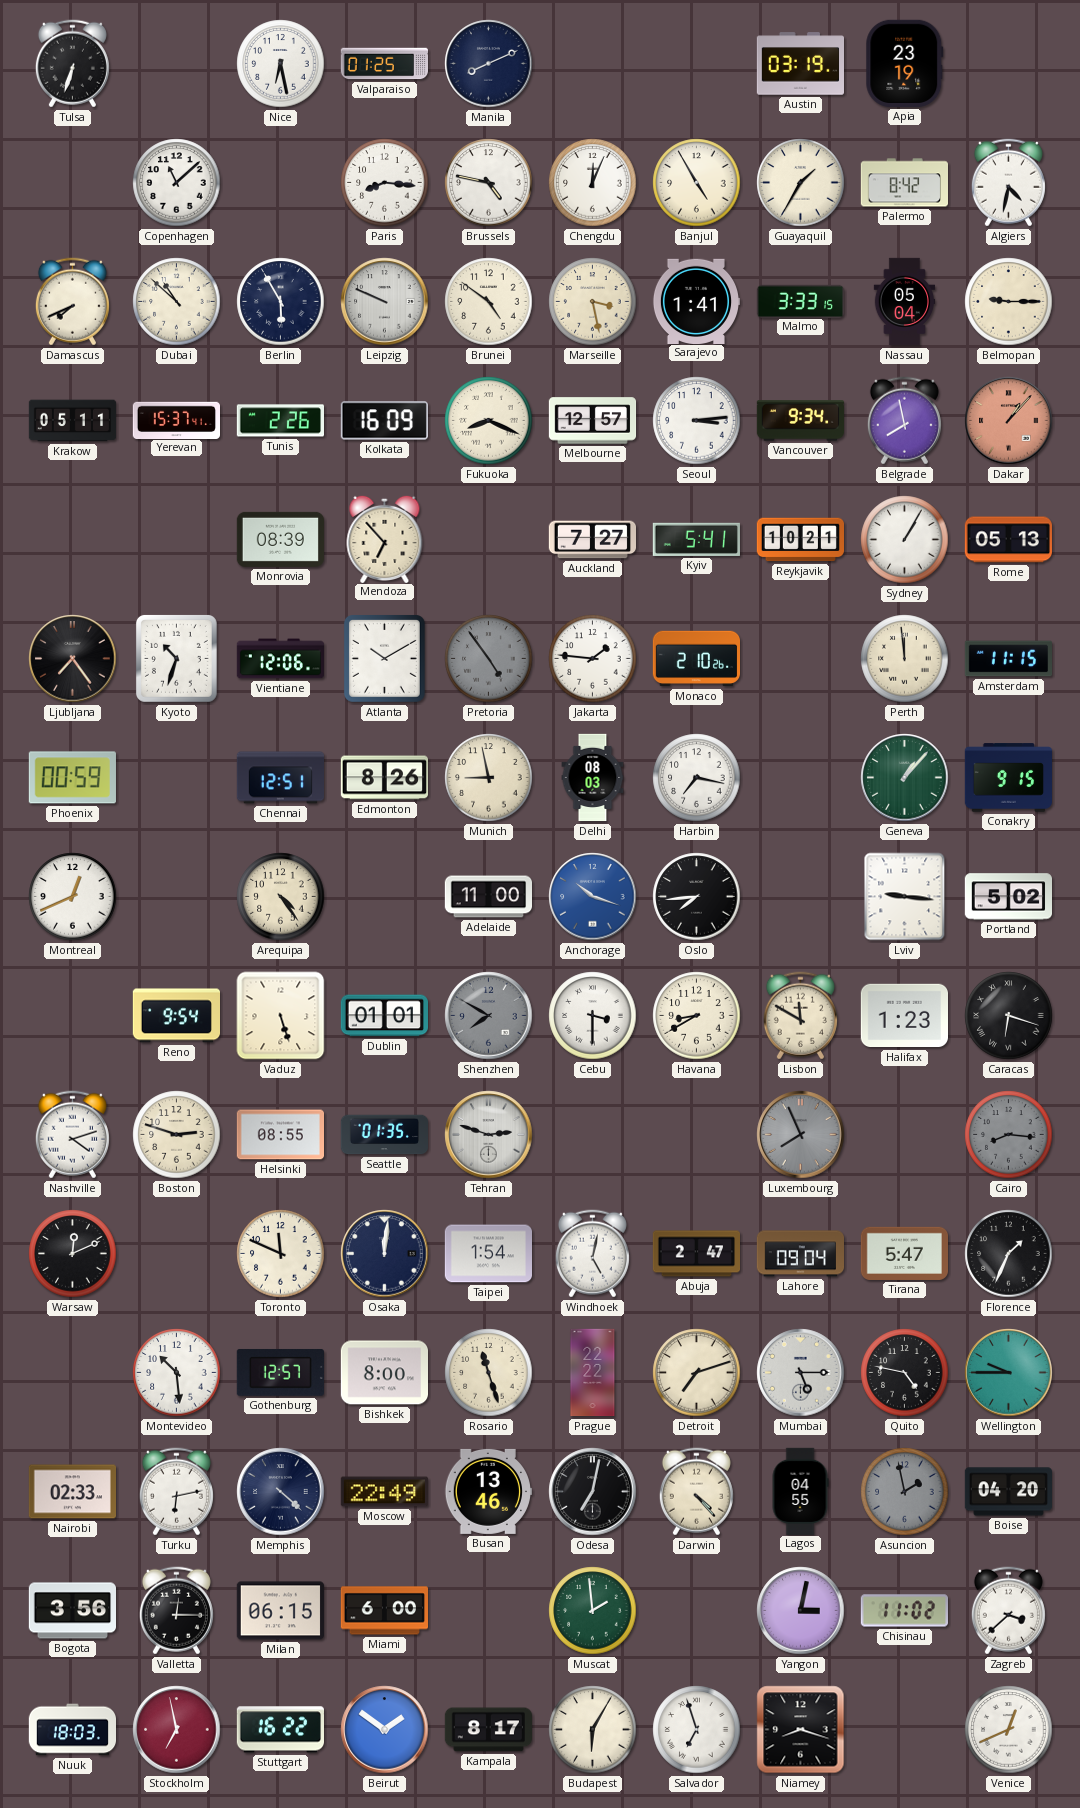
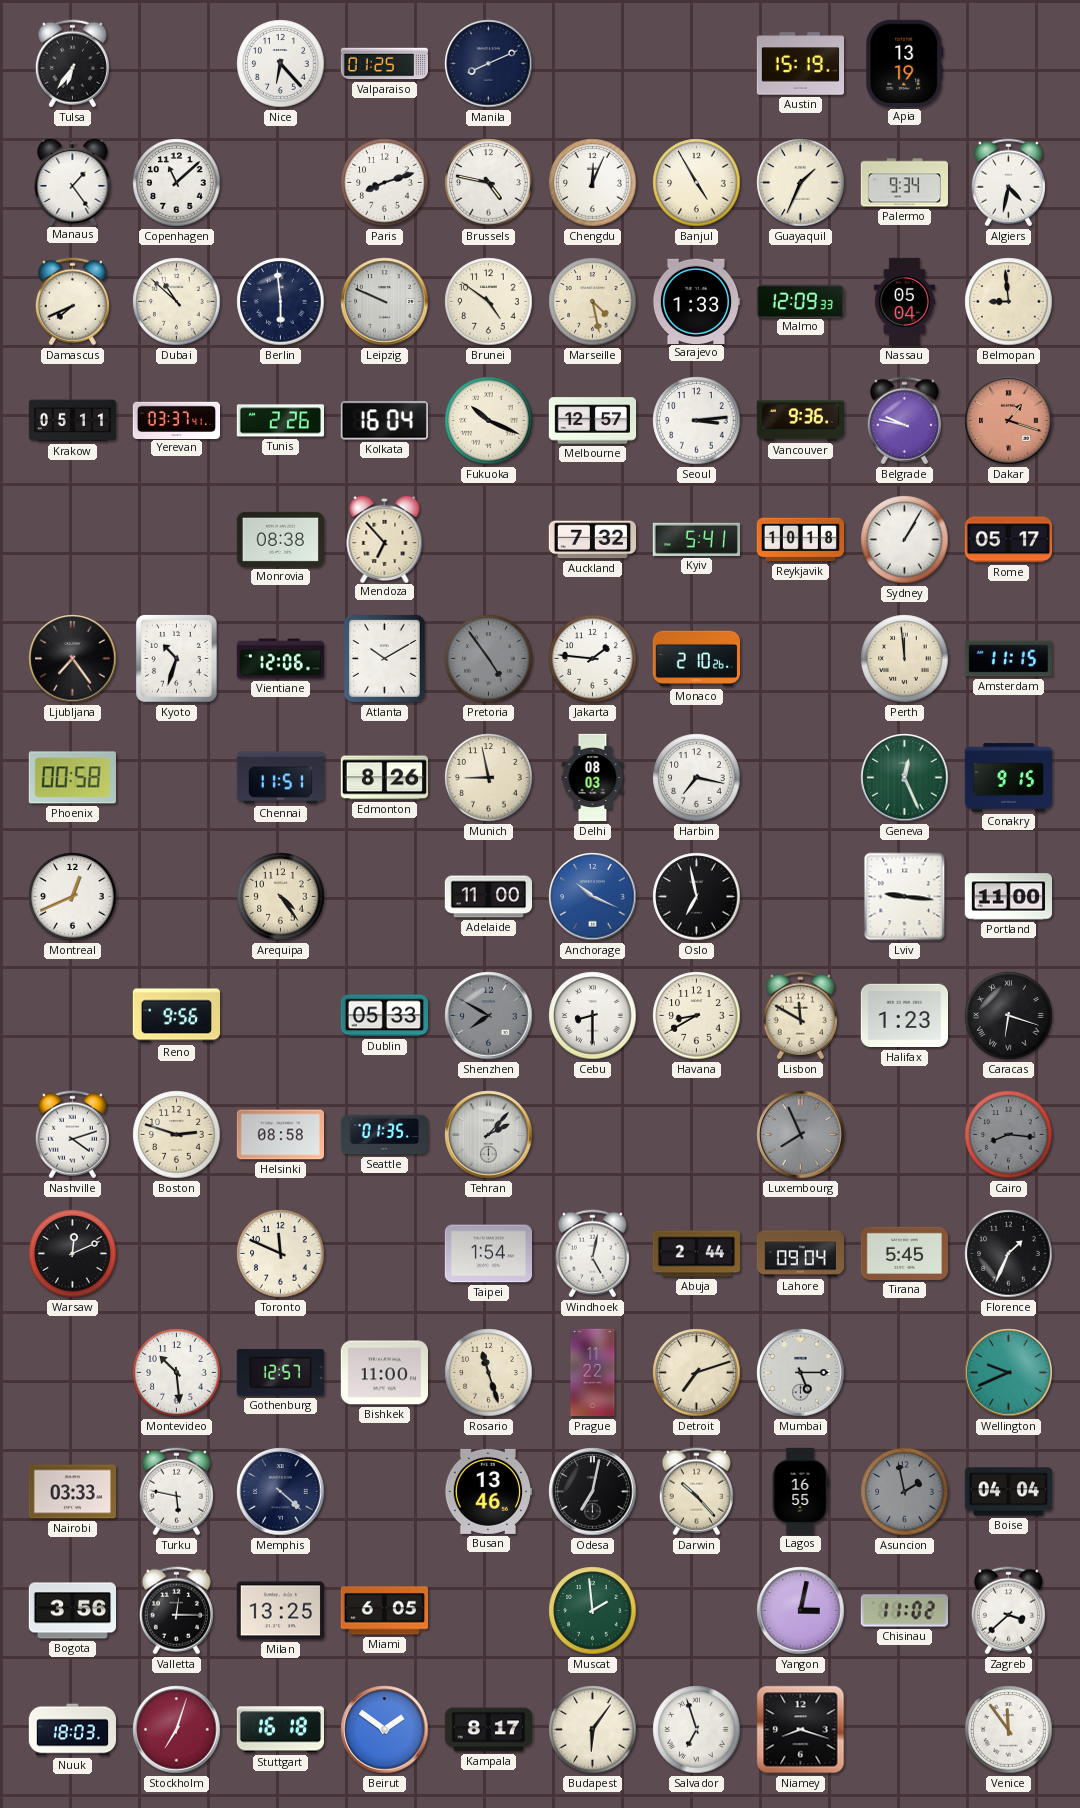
Tulsa: 6:33 -> 6:36 (72, 64)
Nice: 6:28 -> 6:23 (281, 64)
Austin: 03:19 -> 15:19 (800, 64)
Apia: 23:19 -> 13:19 (905, 63)
Manaus: none -> 1:24 (73, 181)
Paris: 8:16 -> 8:12 (385, 183)
Guayaquil: 1:35 -> 1:34 (801, 183)
Palermo: 8:42 -> 9:34 (904, 183)
Berlin: 5:55 -> 5:59 (281, 302)
Marseille: 3:28 -> 4:28 (593, 302)
Sarajevo: 1:41 -> 1:33 (695, 301)
Malmo: 3:33 -> 12:09 (800, 301)
Belmopan: 9:15 -> 8:59 (1009, 302)
Yerevan: 15:37 -> 03:37 (176, 420)
Kolkata: 16:09 -> 16:04 (384, 421)
Fukuoka: 8:19 -> 10:19 (489, 421)
Vancouver: 9:34 -> 9:36 (800, 421)
Belgrade: 7:58 -> 9:47 (904, 421)
Dakar: 1:07 -> 1:18 (1009, 421)
Monrovia: 08:39 -> 08:38 (280, 539)
Auckland: 7:27 -> 7:32 (592, 540)
Reykjavik: 10:21 -> 10:18 (800, 540)
Rome: 05:13 -> 05:17 (1008, 540)
Phoenix: 00:59 -> 00:58 (72, 778)
Chennai: 12:51 -> 11:51 (280, 778)
Geneva: 1:07 -> 12:26 (905, 778)
Anchorage: 10:18 -> 10:19 (593, 897)
Oslo: 7:44 -> 6:58 (697, 897)
Portland: 5:02 -> 11:00 (1008, 897)
Reno: 9:54 -> 9:56 (176, 1016)
Vaduz: 5:27 -> none (281, 1016)
Dublin: 01:01 -> 05:33 (384, 1016)
Cebu: 3:30 -> 8:30 (593, 1016)
Helsinki: 08:55 -> 08:58 (280, 1135)
Tehran: 2:48 -> 2:07 (489, 1135)
Osaka: 12:01 -> none (385, 1254)
Abuja: 2:47 -> 2:44 (696, 1254)
Tirana: 5:47 -> 5:45 (904, 1253)
Bishkek: 8:00 -> 11:00 (384, 1373)
Prague: 22:22 -> 11:22 (593, 1373)
Quito: 4:47 -> none (905, 1373)
Wellington: 9:45 -> 9:41 (1009, 1373)
Nairobi: 02:33 -> 03:33 (72, 1492)
Turku: 6:13 -> 5:47 (176, 1492)
Moscow: 22:49 -> none (384, 1492)
Darwin: 4:23 -> 10:23 (696, 1492)
Lagos: 04:55 -> 16:55 (800, 1491)
Boise: 04:20 -> 04:04 (1008, 1492)
Milan: 06:15 -> 13:25 (280, 1611)
Miami: 6:00 -> 6:05 (384, 1611)
Stockholm: 6:58 -> 7:03 (177, 1730)
Stuttgart: 16:22 -> 16:18 (280, 1730)
Budapest: 6:05 -> 6:06 (593, 1730)
Venice: 12:41 -> 11:54 (1009, 1730)
